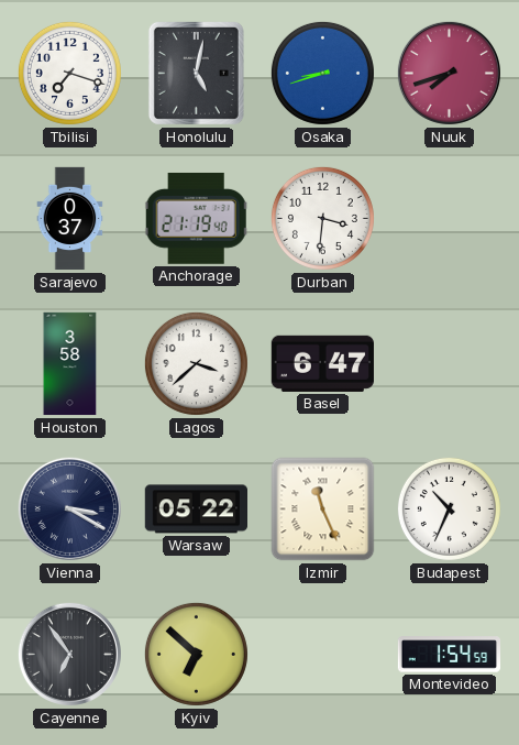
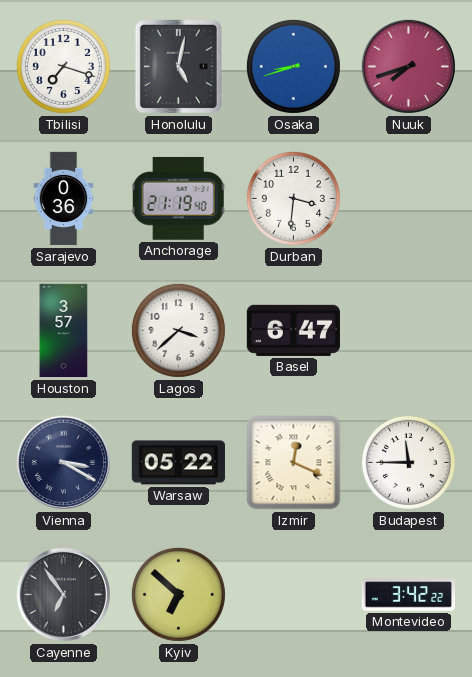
Sarajevo: 0:37 -> 0:36 (64, 199)
Houston: 3:58 -> 3:57 (64, 331)
Izmir: 11:26 -> 12:19 (294, 463)
Budapest: 10:34 -> 11:45 (408, 462)
Montevideo: 1:54 -> 3:42 (408, 595)
